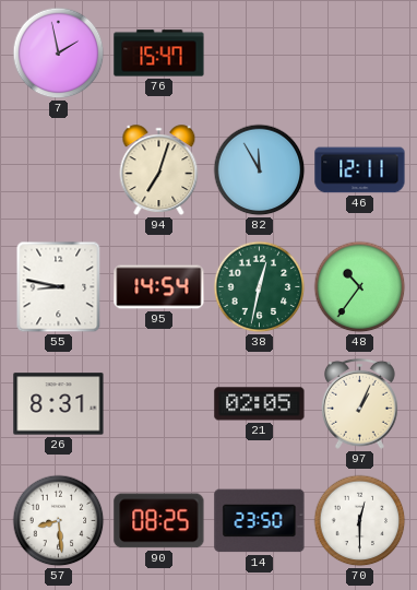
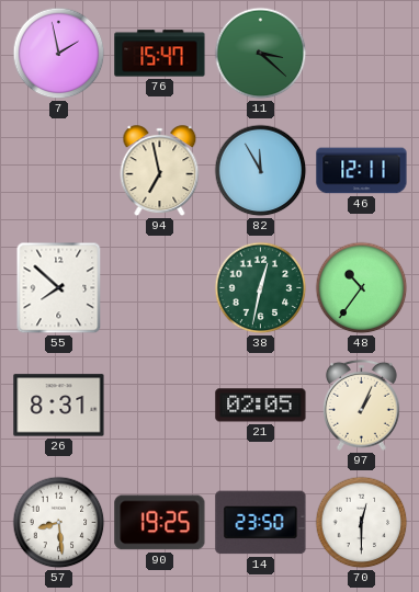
11: none -> 3:22 (261, 54)
94: 7:03 -> 6:58 (160, 171)
55: 8:47 -> 7:52 (59, 288)
95: 14:54 -> none (159, 287)
90: 08:25 -> 19:25 (160, 523)
